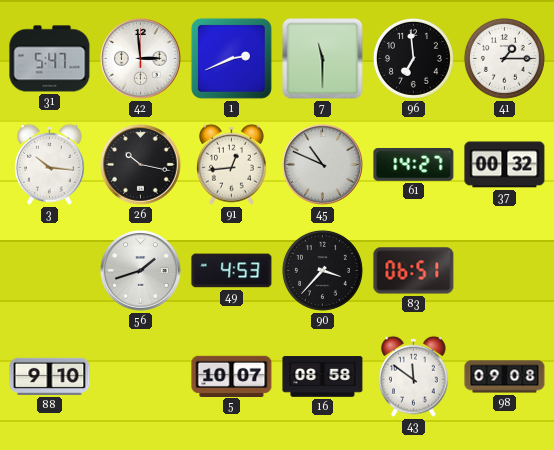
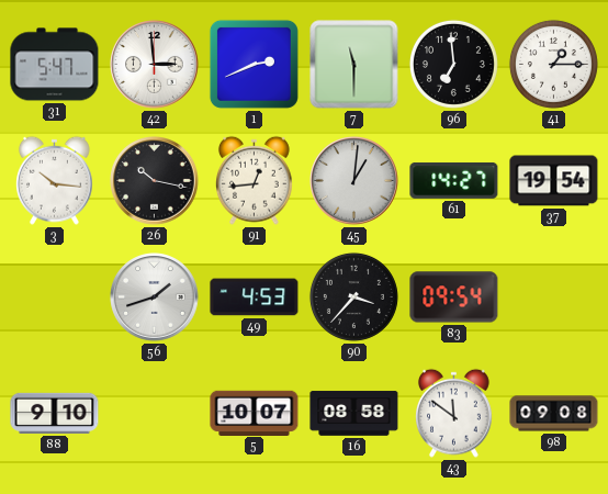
45: 10:49 -> 1:01 (354, 181)
37: 00:32 -> 19:54 (554, 181)
83: 06:51 -> 09:54 (454, 297)
